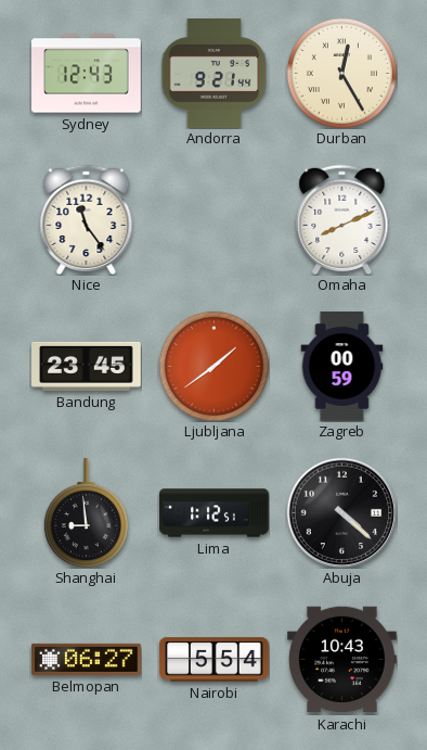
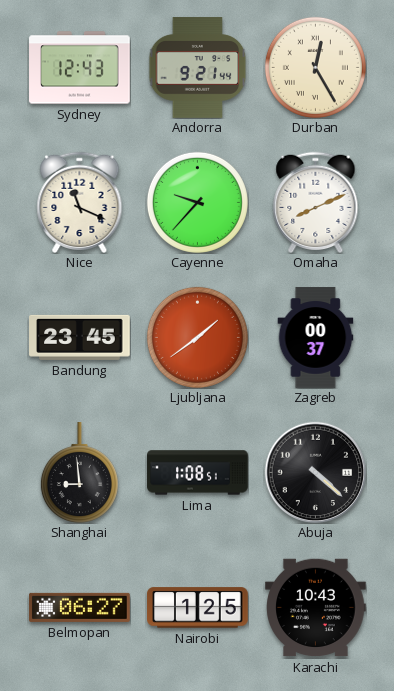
Nice: 11:24 -> 11:19 (80, 202)
Cayenne: none -> 9:37 (197, 202)
Zagreb: 00:59 -> 00:37 (316, 338)
Lima: 1:12 -> 1:08 (198, 473)
Nairobi: 5:54 -> 1:25 (198, 608)
